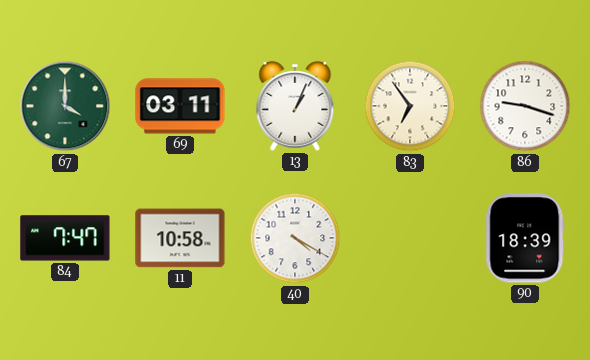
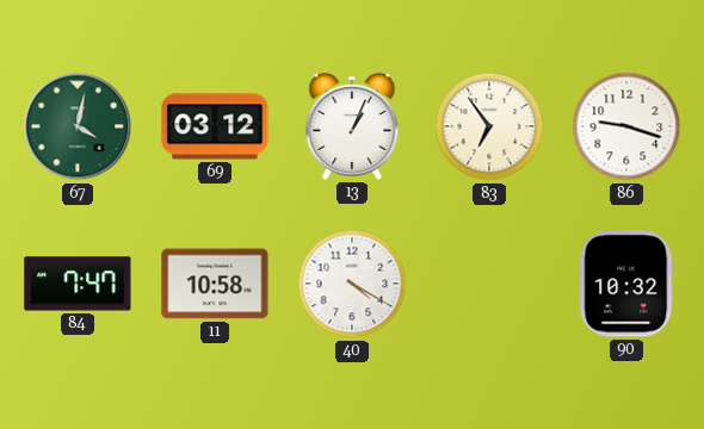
67: 4:00 -> 4:02 (78, 126)
69: 03:11 -> 03:12 (215, 126)
90: 18:39 -> 10:32 (626, 284)
